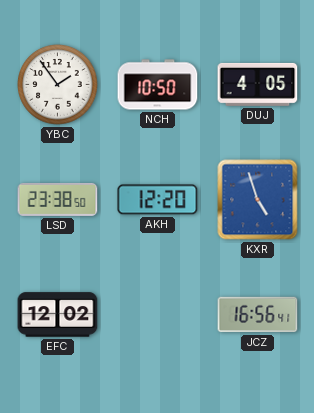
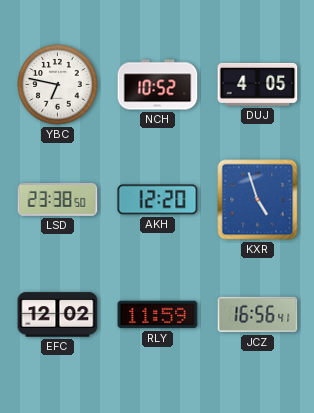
YBC: 1:54 -> 6:47 (58, 85)
NCH: 10:50 -> 10:52 (158, 85)
RLY: none -> 11:59 (158, 315)
